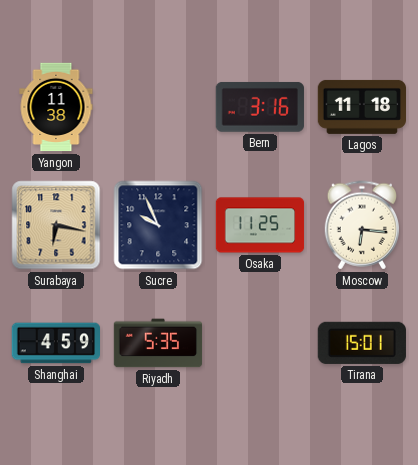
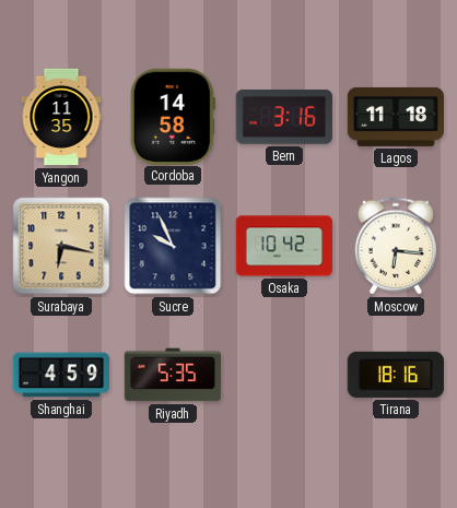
Yangon: 11:38 -> 11:35 (61, 117)
Cordoba: none -> 14:58 (173, 116)
Osaka: 11:25 -> 10:42 (284, 246)
Tirana: 15:01 -> 18:16 (396, 375)
